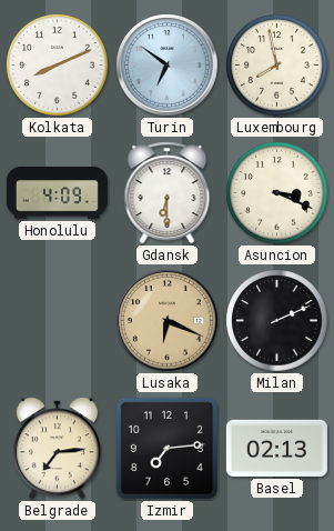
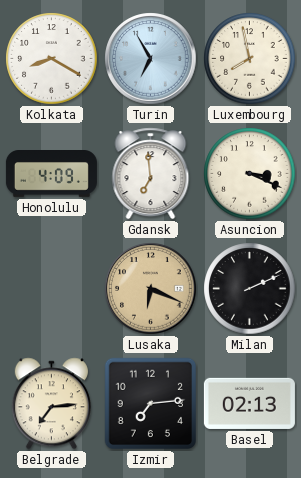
Kolkata: 8:11 -> 8:20 (52, 59)
Turin: 6:51 -> 6:55 (151, 59)
Gdansk: 6:30 -> 6:59 (151, 174)
